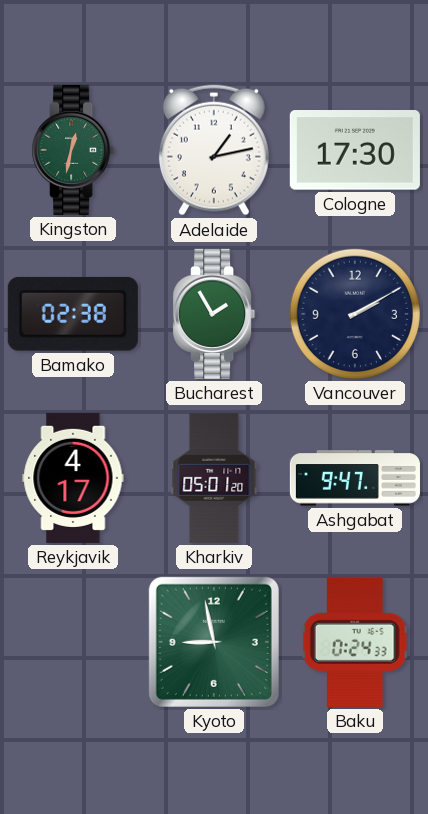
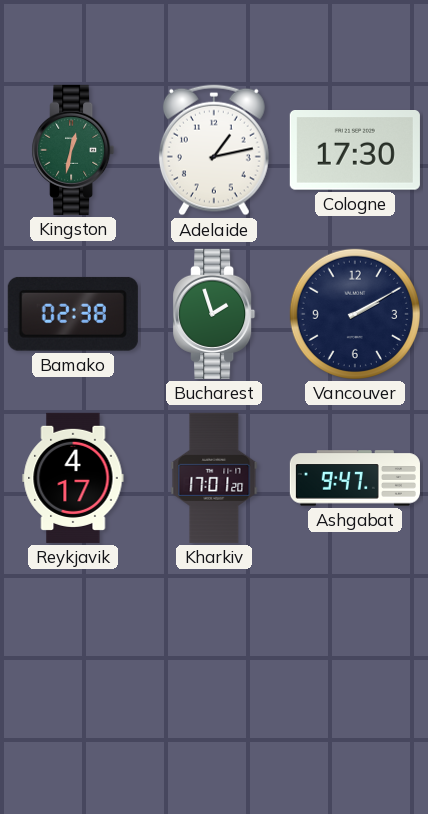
Bucharest: 1:55 -> 1:57 (214, 314)
Kharkiv: 05:01 -> 17:01 (214, 478)
Kyoto: 8:58 -> none (214, 642)
Baku: 0:24 -> none (355, 642)
